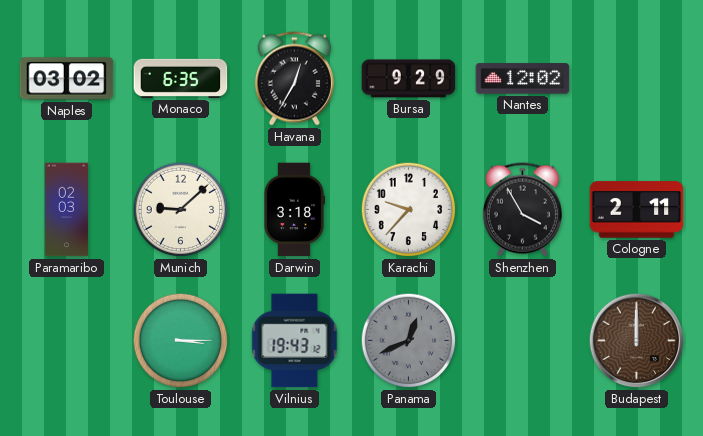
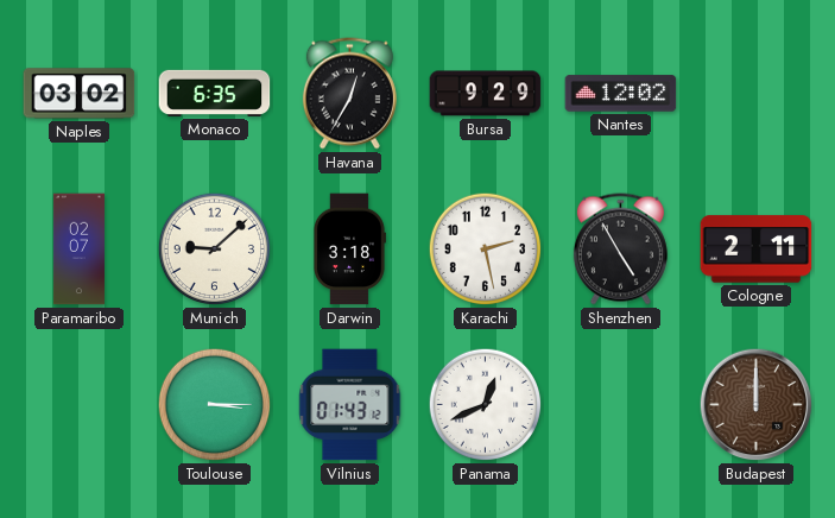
Paramaribo: 02:03 -> 02:07 (78, 249)
Karachi: 9:37 -> 2:28 (486, 249)
Shenzhen: 3:55 -> 4:55 (620, 249)
Vilnius: 19:43 -> 01:43 (350, 405)
Panama dial: grey -> white (486, 405)
